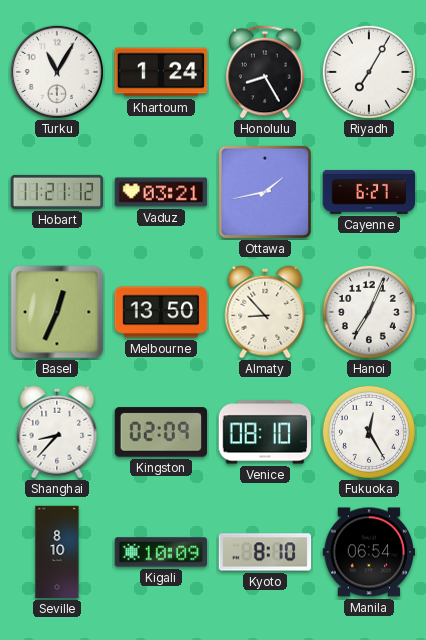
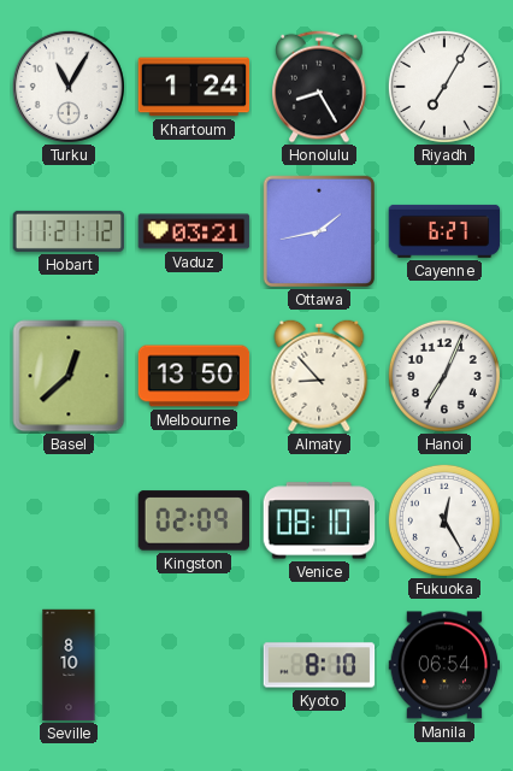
Basel: 12:34 -> 12:38 (69, 376)
Shanghai: 8:37 -> none (57, 432)
Kigali: 10:09 -> none (161, 552)
